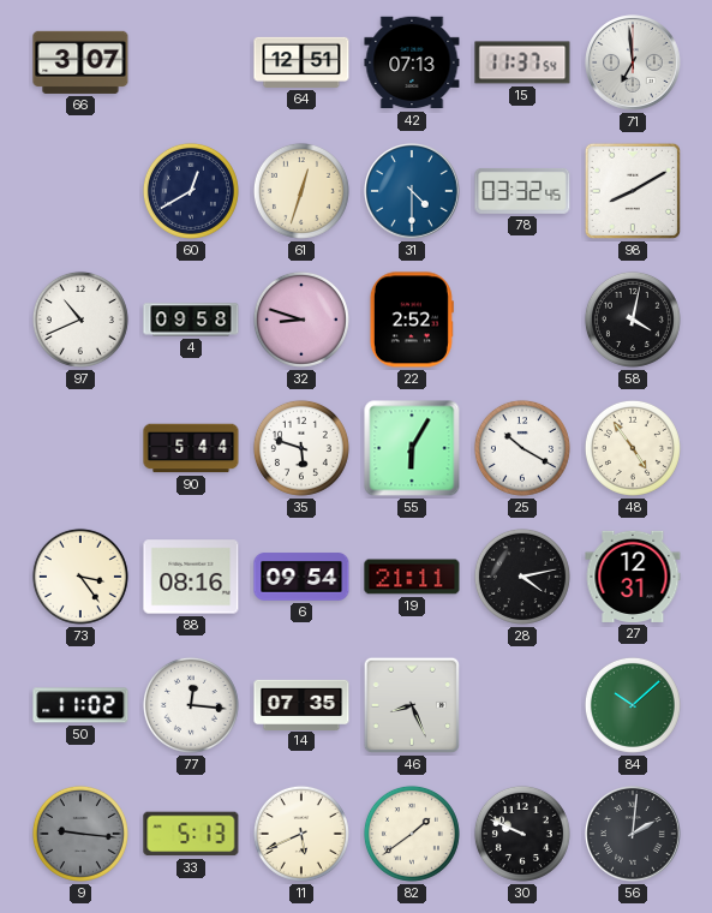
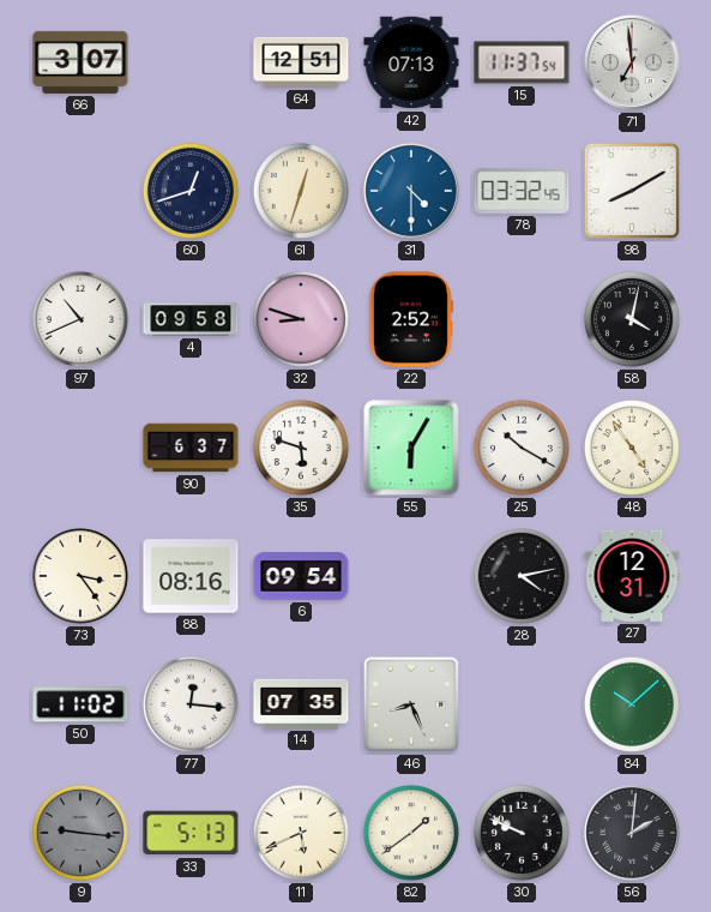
60: 12:40 -> 12:42 (191, 191)
90: 5:44 -> 6:37 (191, 448)
19: 21:11 -> none (412, 577)
